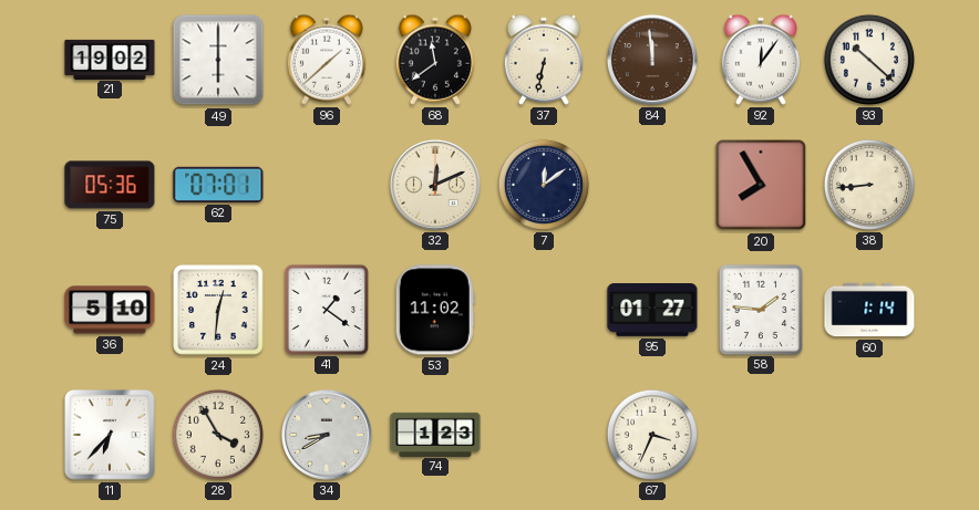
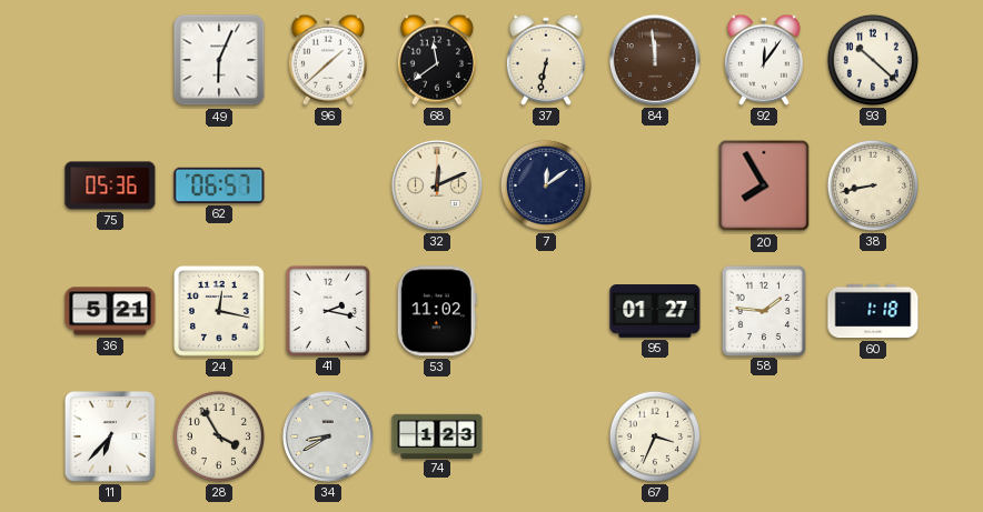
21: 19:02 -> none (110, 59)
49: 6:00 -> 6:04 (219, 60)
62: 07:01 -> 06:57 (219, 185)
38: 8:44 -> 8:43 (873, 185)
36: 5:10 -> 5:21 (110, 311)
24: 12:31 -> 12:17 (219, 311)
41: 1:21 -> 2:17 (327, 310)
60: 1:14 -> 1:18 (873, 311)
